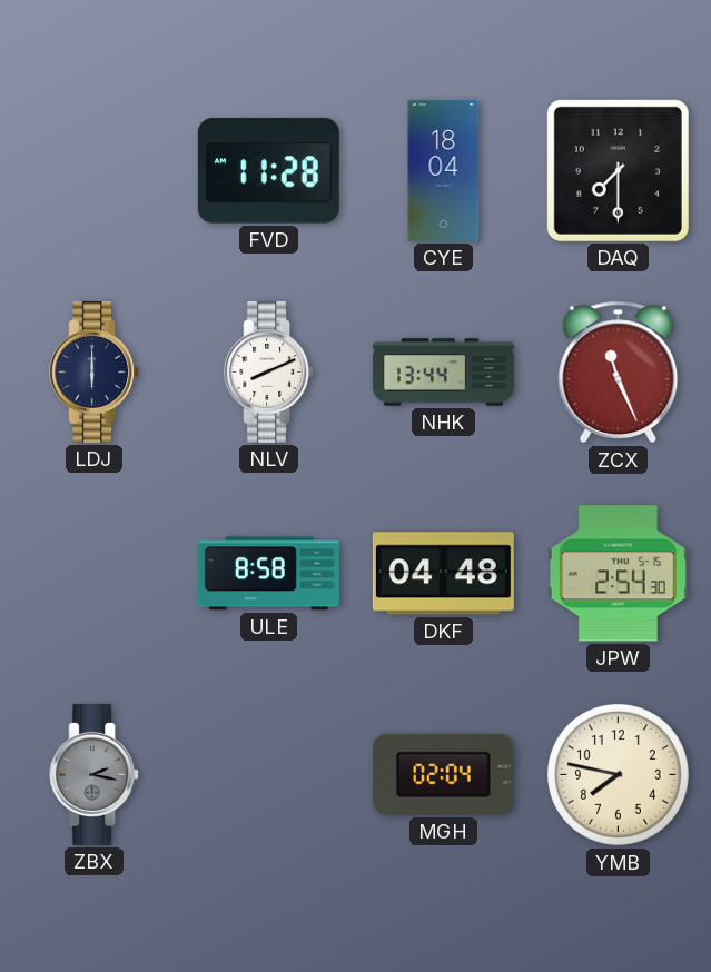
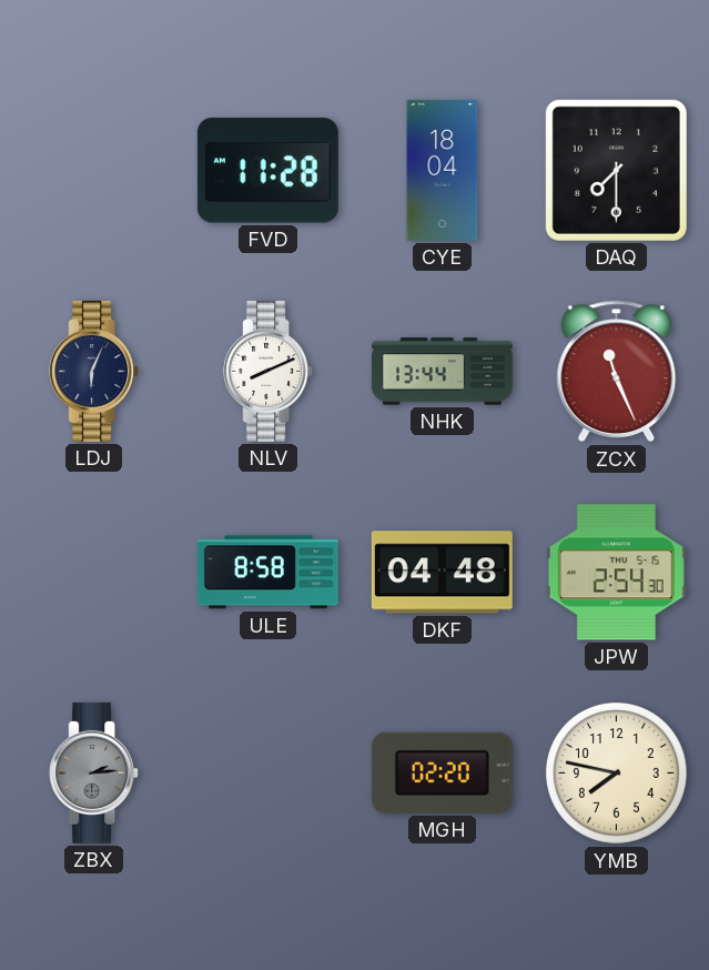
LDJ: 6:00 -> 6:04 (94, 371)
ZBX: 2:17 -> 2:14 (94, 772)
MGH: 02:04 -> 02:20 (442, 772)
